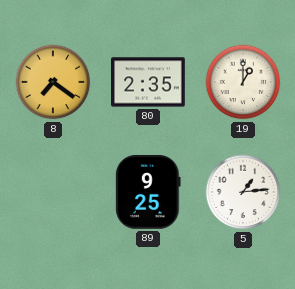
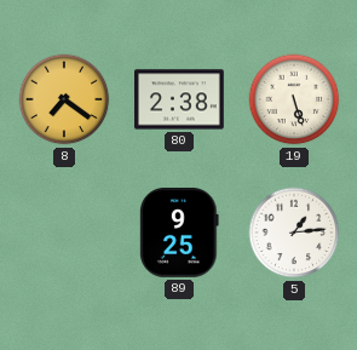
80: 2:35 -> 2:38 (180, 99)
19: 1:00 -> 5:27 (294, 99)
